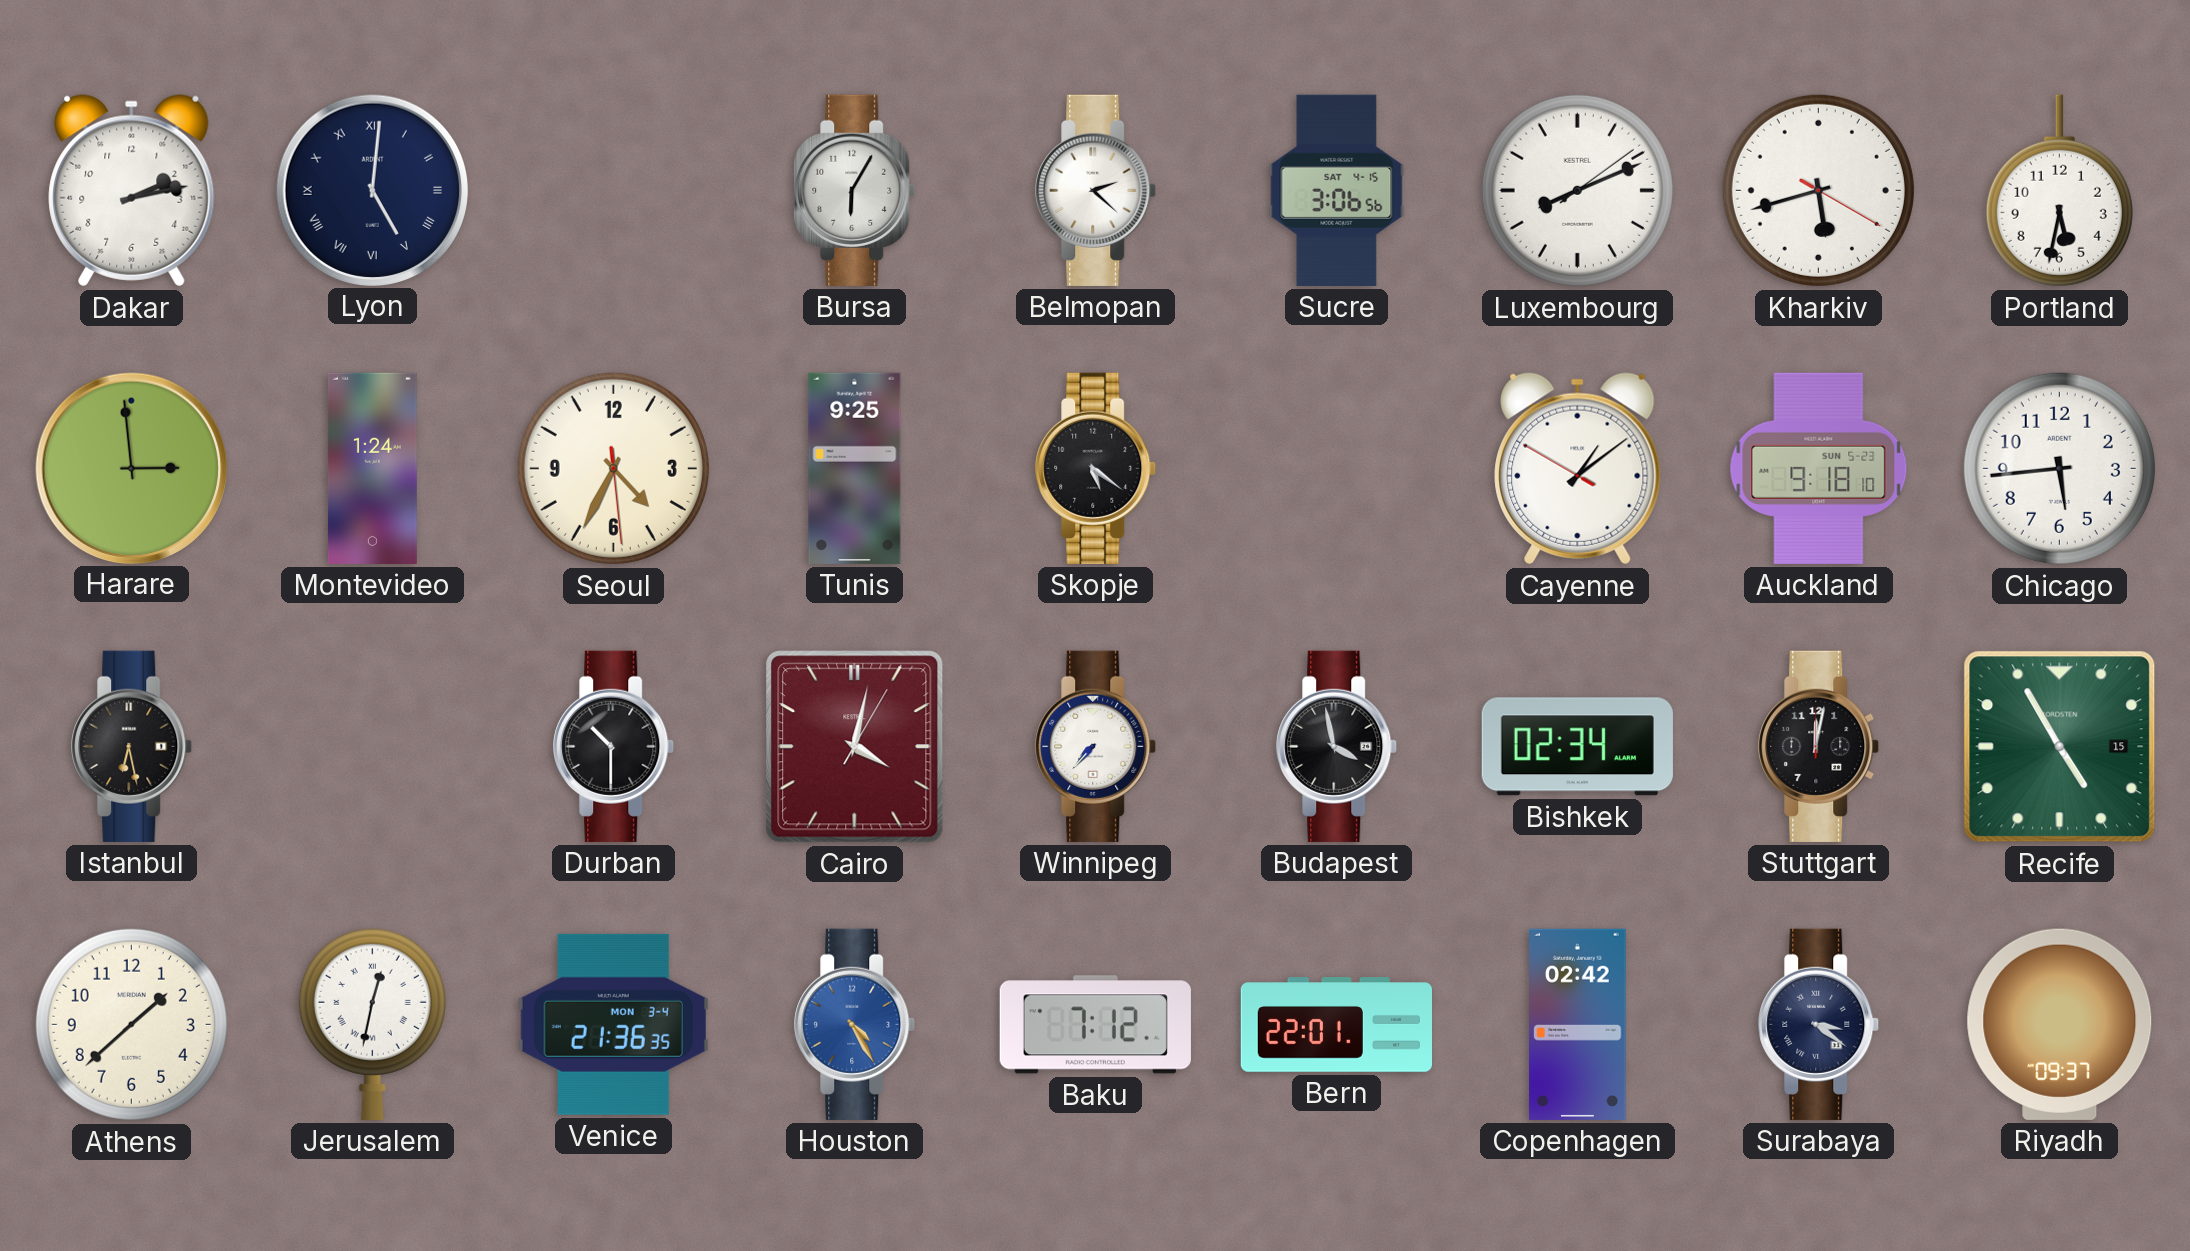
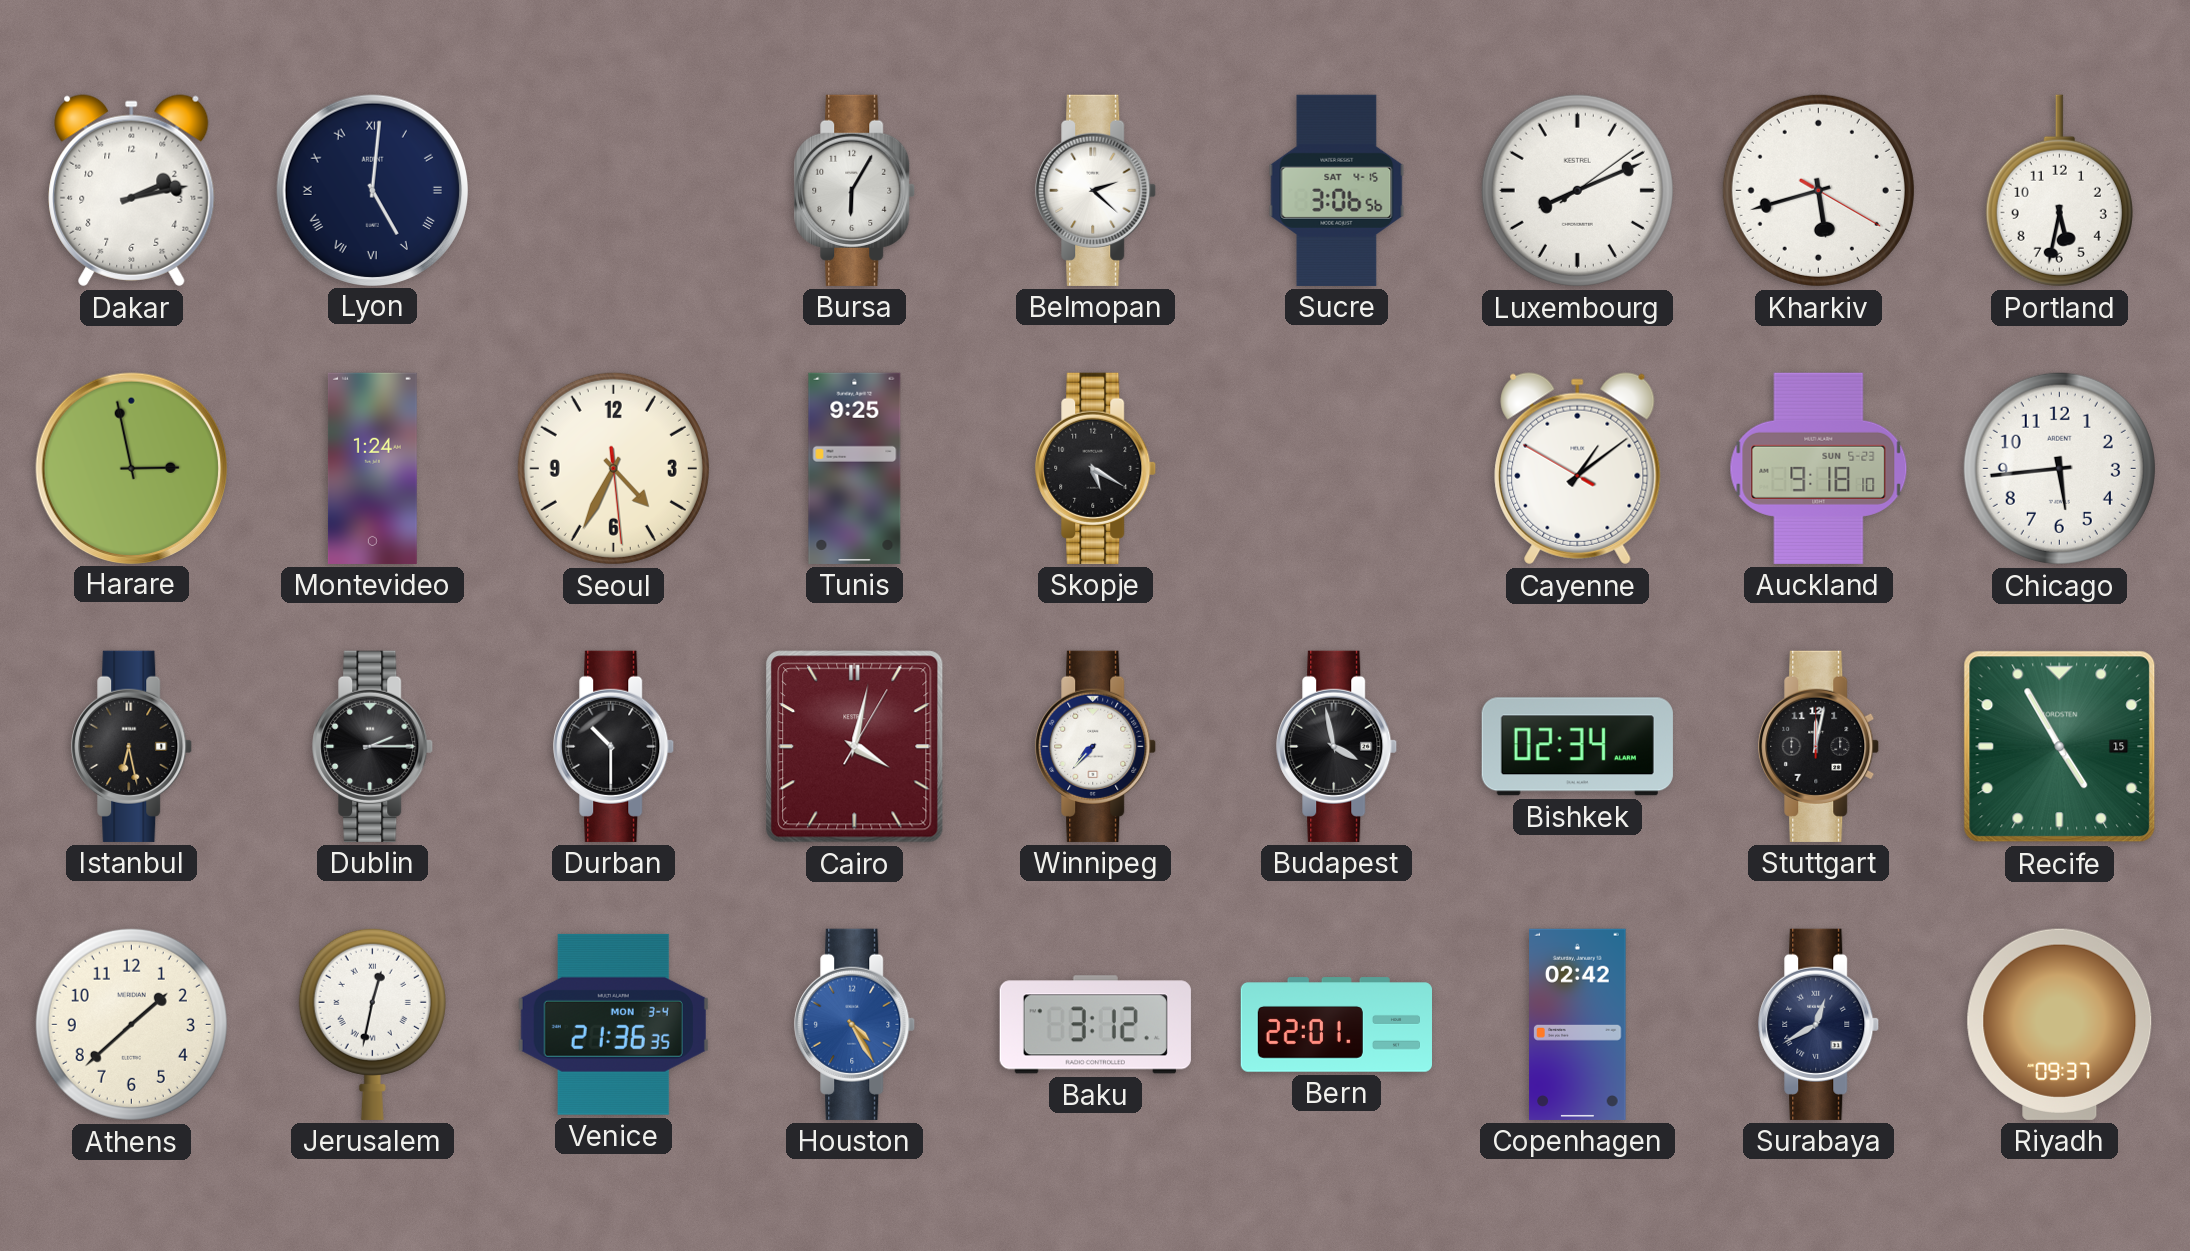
Harare: 2:59 -> 2:58 (131, 468)
Skopje: 5:21 -> 5:20 (1096, 468)
Dublin: none -> 2:15 (373, 746)
Baku: 7:12 -> 3:12 (1095, 1025)
Surabaya: 3:21 -> 12:40 (1819, 1024)
